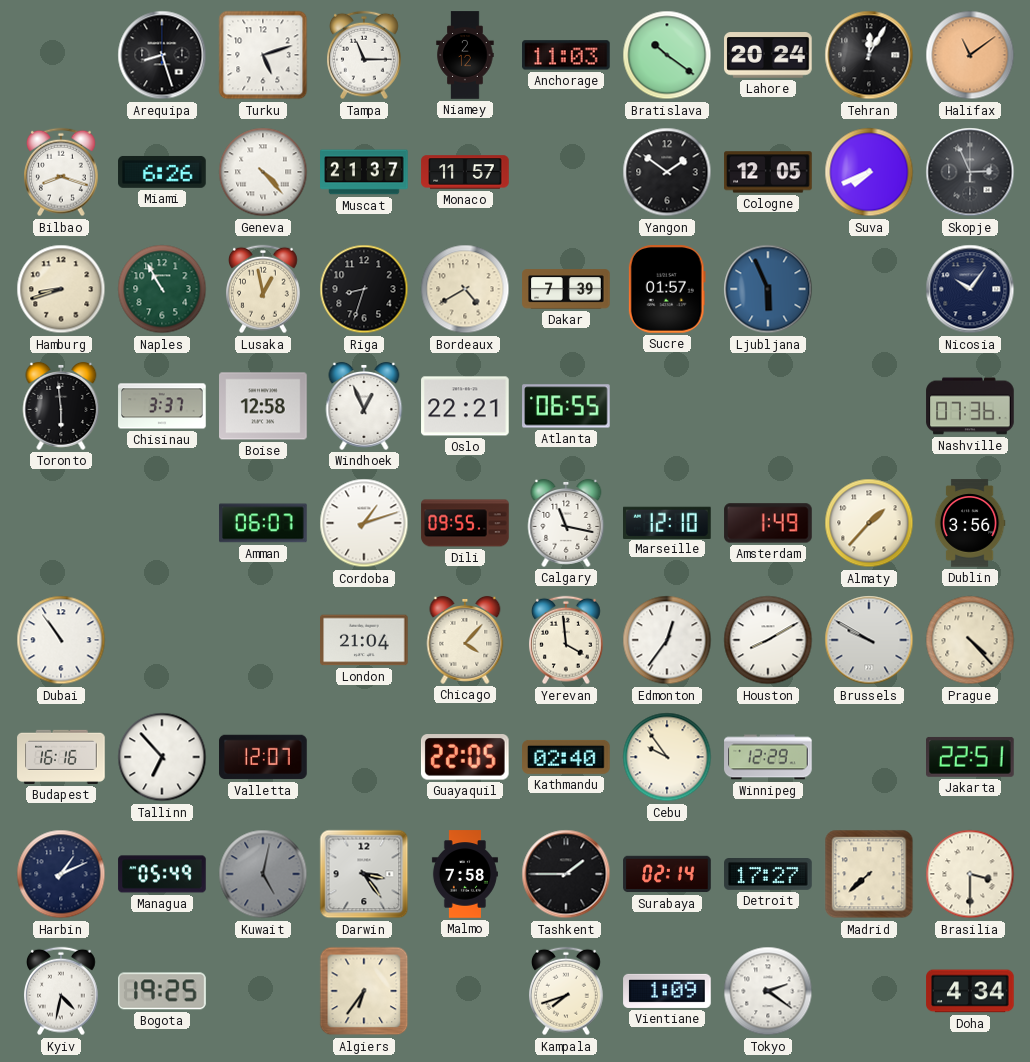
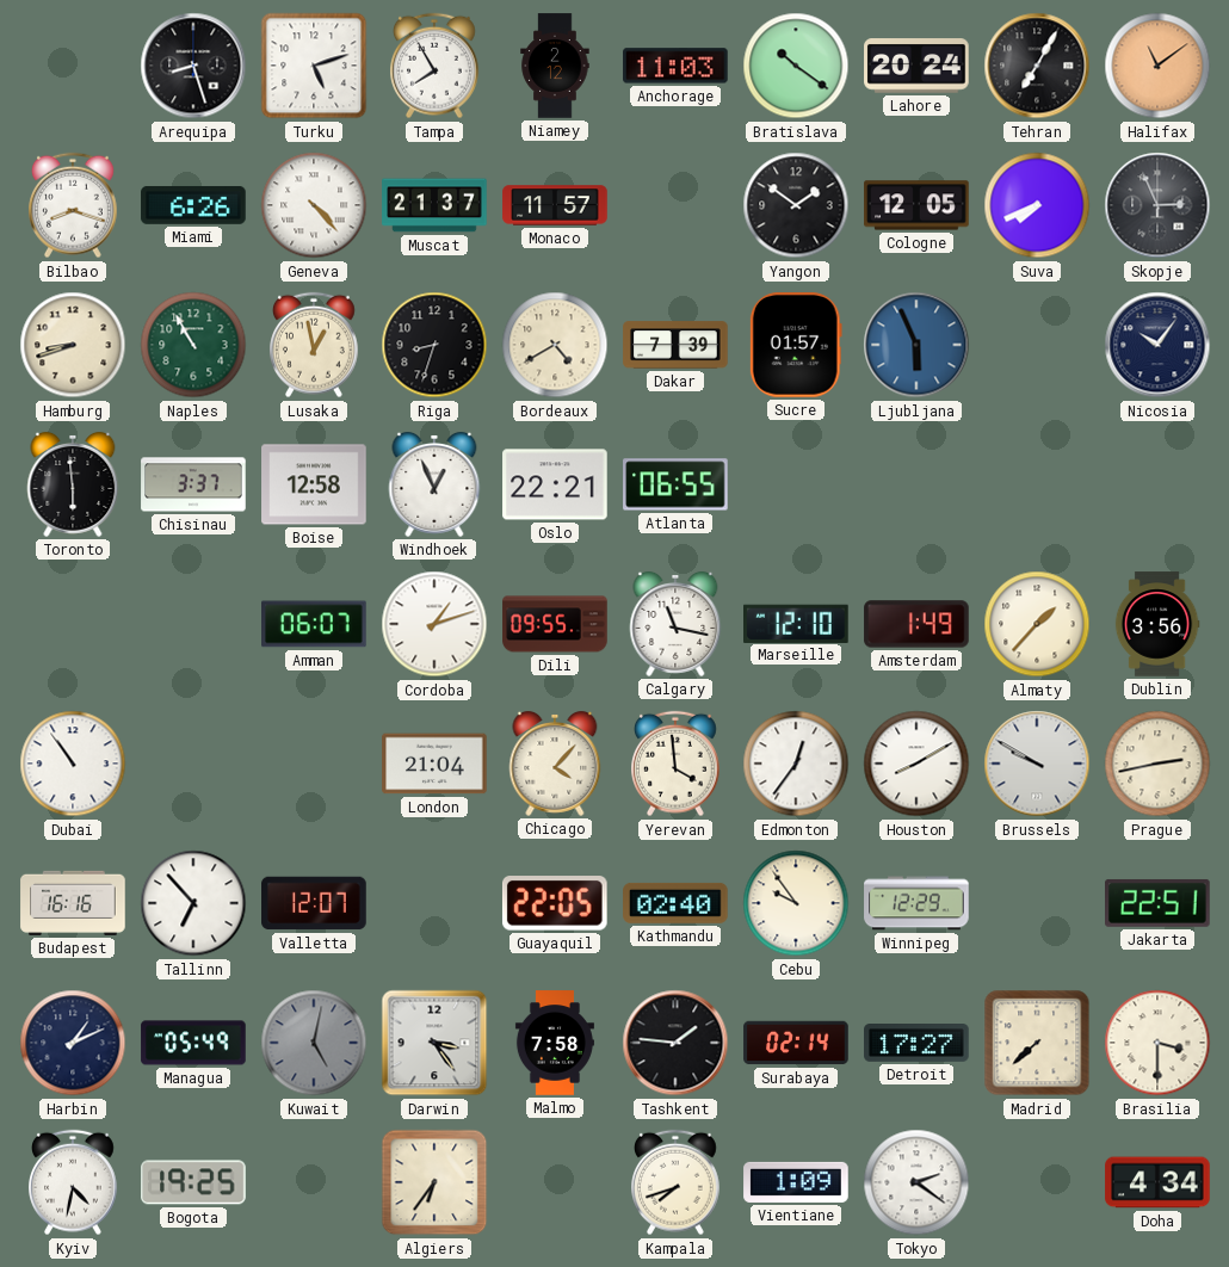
Tampa: 11:15 -> 7:55 (436, 66)
Tehran: 12:05 -> 7:05 (1037, 66)
Nashville: 07:36 -> none (970, 406)
Prague: 4:23 -> 2:43 (1157, 764)
Tashkent: 1:45 -> 1:46 (675, 1043)
